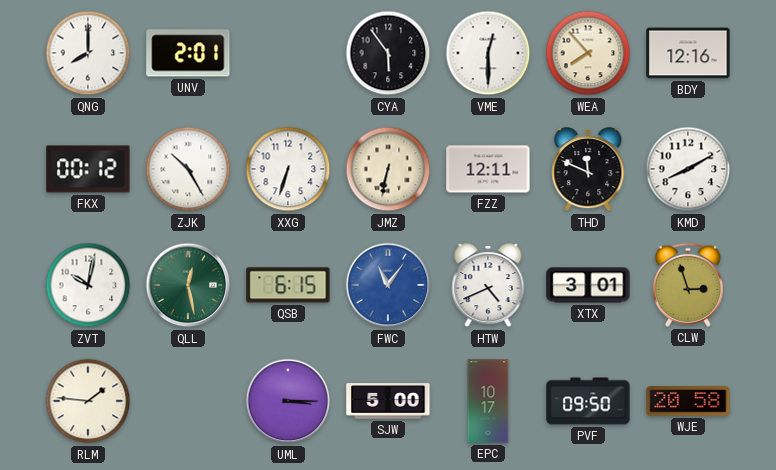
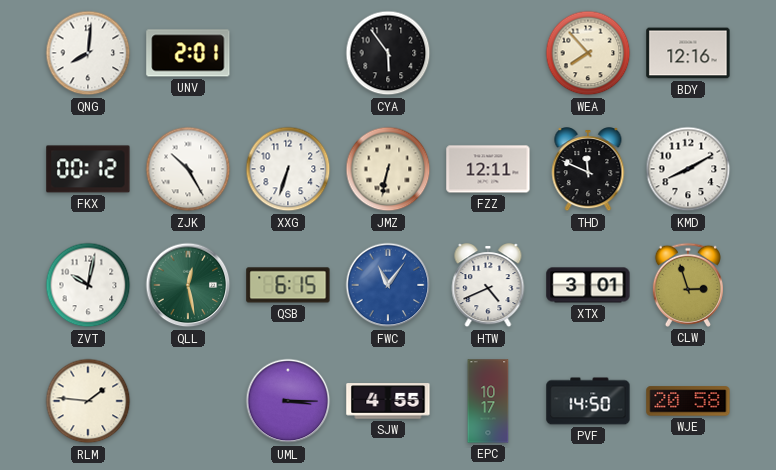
QNG: 8:00 -> 8:01 (88, 53)
VME: 12:30 -> none (488, 53)
SJW: 5:00 -> 4:55 (388, 401)
PVF: 09:50 -> 14:50 (588, 401)
